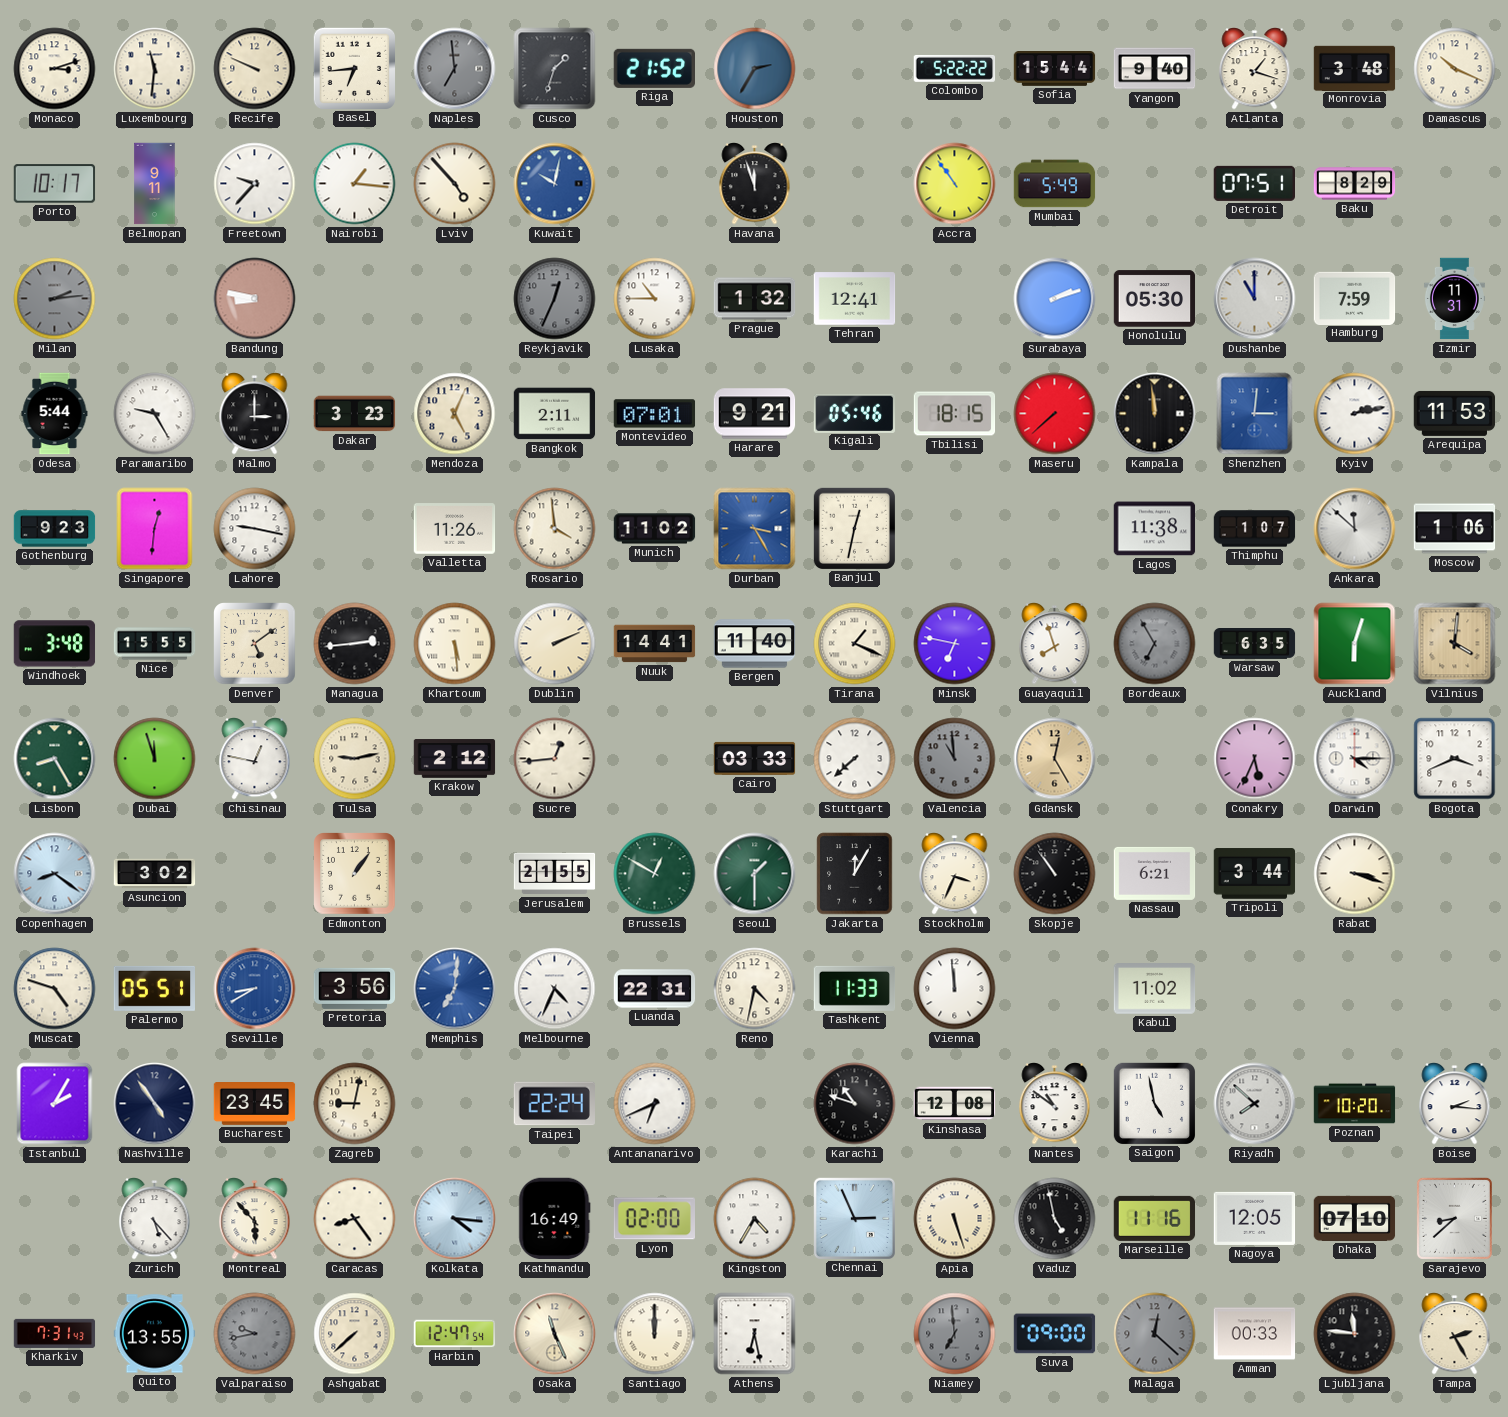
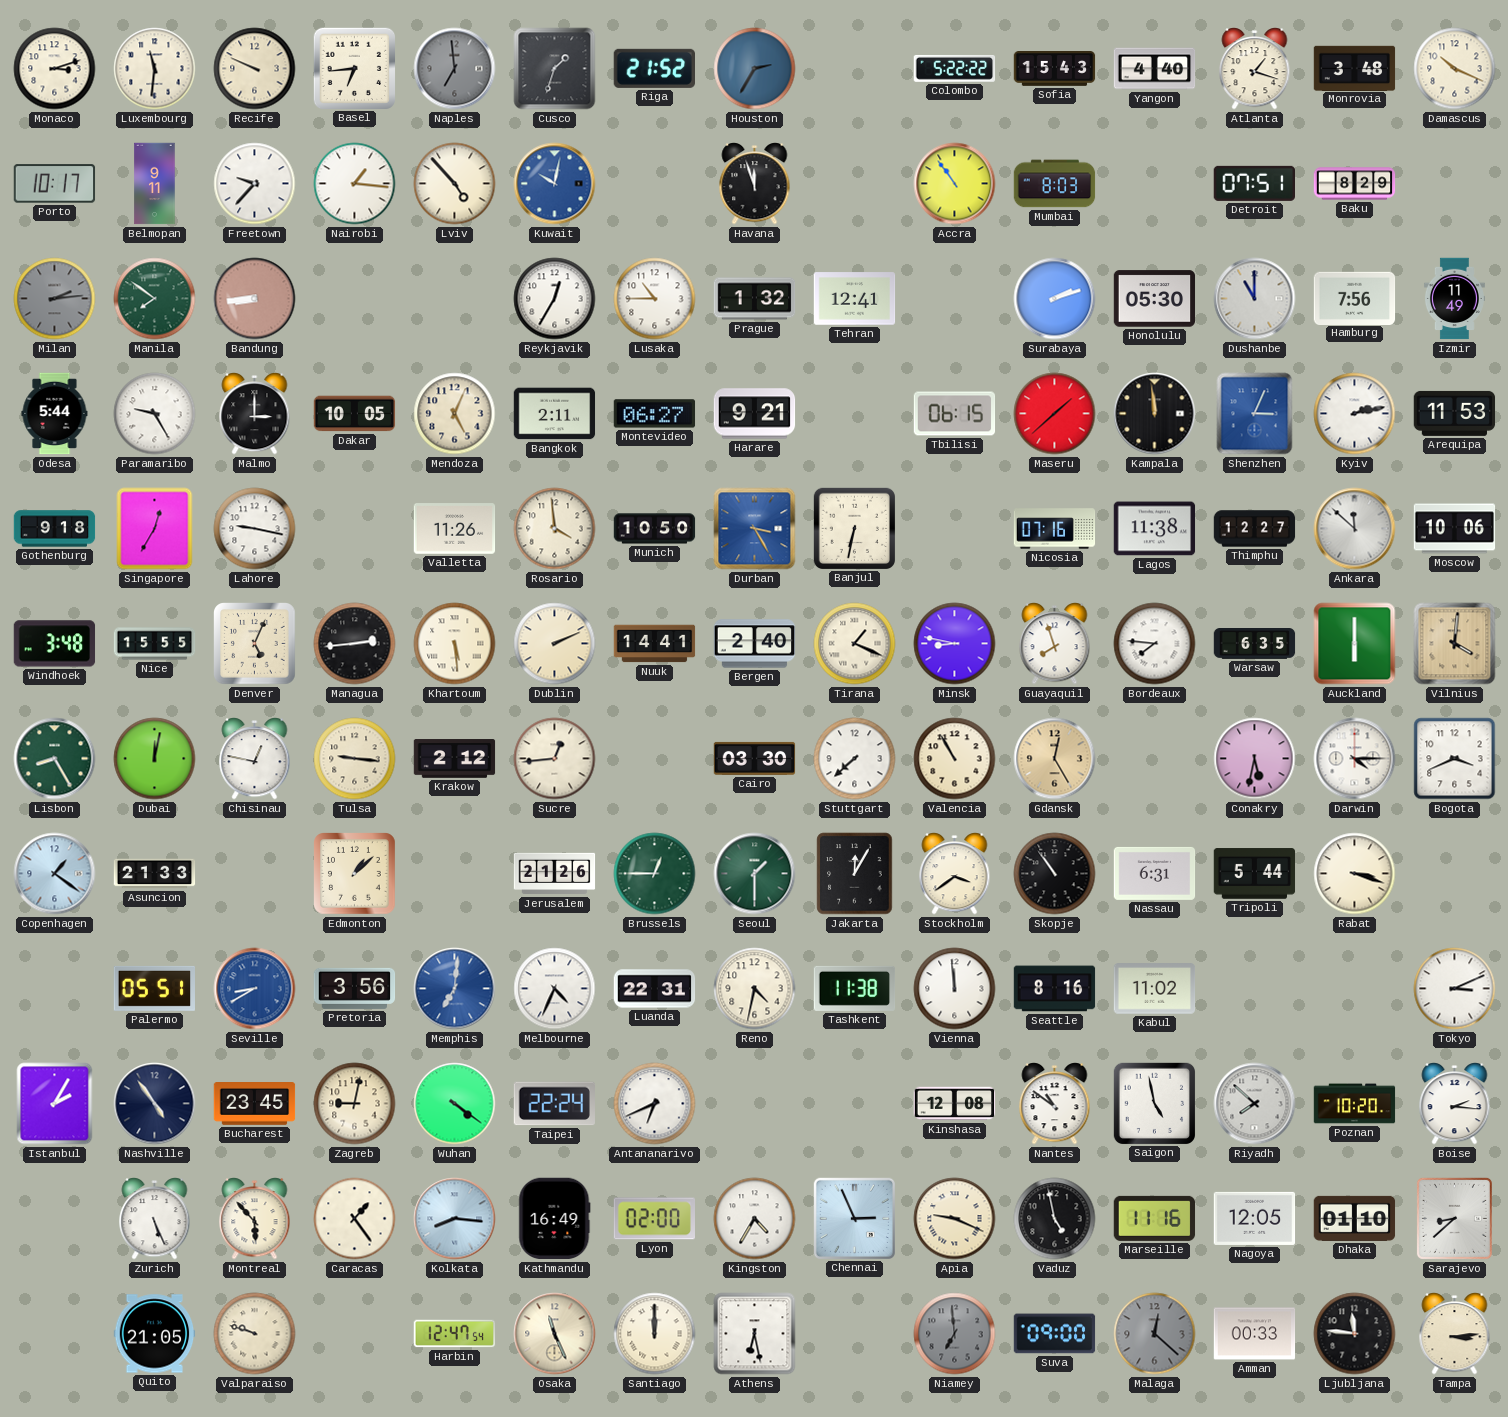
Sofia: 15:44 -> 15:43 (1055, 69)
Yangon: 9:40 -> 4:40 (1155, 69)
Mumbai: 5:49 -> 8:03 (1055, 184)
Manila: none -> 7:51 (155, 299)
Bandung: 8:47 -> 8:44 (255, 299)
Reykjavik: 12:34 -> 12:35 (555, 299)
Reykjavik dial: grey -> white (555, 299)
Hamburg: 7:59 -> 7:56 (1355, 298)
Izmir: 11:31 -> 11:49 (1454, 299)
Dakar: 3:23 -> 10:05 (355, 414)
Montevideo: 07:01 -> 06:27 (655, 414)
Kigali: 05:46 -> none (855, 413)
Tbilisi: 18:15 -> 06:15 (955, 414)
Maseru: 7:38 -> 1:38 (1055, 414)
Shenzhen: 3:01 -> 3:04 (1255, 414)
Gothenburg: 9:23 -> 9:18 (55, 529)
Singapore: 12:31 -> 12:35 (155, 529)
Munich: 11:02 -> 10:50 (655, 529)
Banjul: 12:32 -> 6:32 (854, 528)
Nicosia: none -> 07:16 (1055, 529)
Thimphu: 1:07 -> 12:27 (1255, 529)
Moscow: 1:06 -> 10:06 (1455, 529)
Denver: 5:09 -> 5:04 (255, 644)
Bergen: 11:40 -> 2:40 (755, 644)
Minsk: 6:47 -> 8:47 (955, 644)
Bordeaux: 6:55 -> 7:46 (1155, 644)
Bordeaux dial: grey -> white (1155, 644)
Auckland: 6:03 -> 6:00 (1355, 644)
Dubai: 11:57 -> 12:02 (155, 759)
Tulsa: 9:13 -> 9:16 (355, 759)
Cairo: 03:33 -> 03:30 (755, 758)
Valencia: 10:59 -> 10:55 (955, 759)
Valencia dial: grey -> cream (955, 759)
Conakry: 5:34 -> 5:32 (1255, 759)
Copenhagen: 8:21 -> 1:21 (55, 874)
Asuncion: 3:02 -> 21:33 (155, 874)
Edmonton: 1:06 -> 1:08 (355, 874)
Jerusalem: 21:55 -> 21:26 (555, 874)
Brussels: 12:50 -> 12:45 (655, 874)
Stockholm: 3:34 -> 3:39 (955, 874)
Nassau: 6:21 -> 6:31 (1155, 873)
Tripoli: 3:44 -> 5:44 (1255, 874)
Muscat: 4:48 -> none (55, 989)
Tashkent: 11:33 -> 11:38 (855, 988)
Seattle: none -> 8:16 (1055, 989)
Tokyo: none -> 3:11 (1455, 989)
Wuhan: none -> 4:21 (455, 1104)
Karachi: 10:48 -> none (855, 1104)
Zurich: 5:23 -> 5:26 (155, 1219)
Caracas: 8:24 -> 1:24 (355, 1219)
Kolkata: 4:16 -> 8:16 (455, 1219)
Apia: 5:27 -> 9:19 (955, 1219)
Dhaka: 07:10 -> 01:10 (1355, 1218)
Kharkiv: 7:31 -> none (55, 1333)
Quito: 13:55 -> 21:05 (155, 1334)
Valparaiso: 9:43 -> 9:48 (255, 1334)
Valparaiso dial: grey -> cream (255, 1334)
Ashgabat: 7:38 -> none (355, 1334)
Tampa: 2:25 -> 3:14 (1455, 1334)
